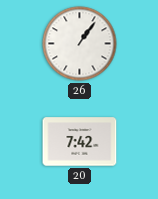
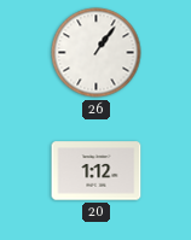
20: 7:42 -> 1:12 (97, 171)
